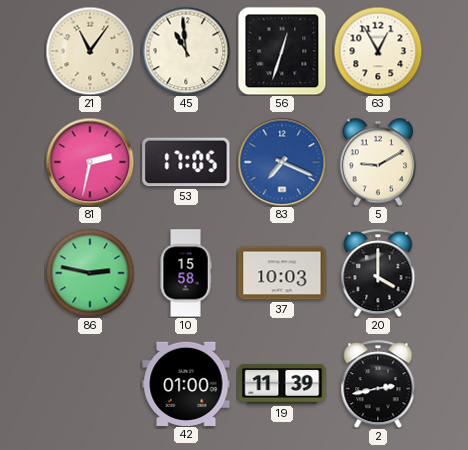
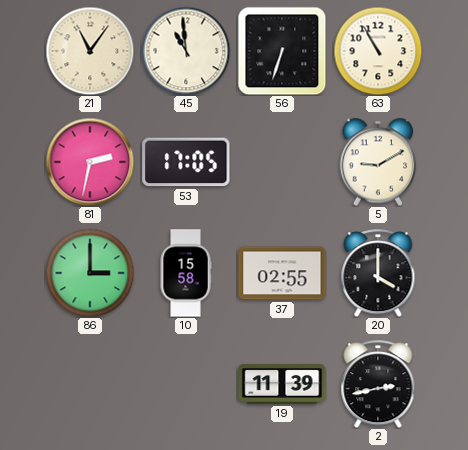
56: 12:33 -> 6:33 (282, 51)
63: 12:55 -> 10:55 (378, 51)
83: 7:19 -> none (282, 162)
86: 2:47 -> 3:00 (90, 273)
37: 10:03 -> 02:55 (282, 273)
42: 01:00 -> none (186, 383)
